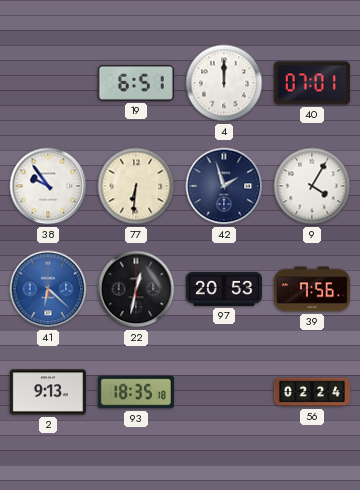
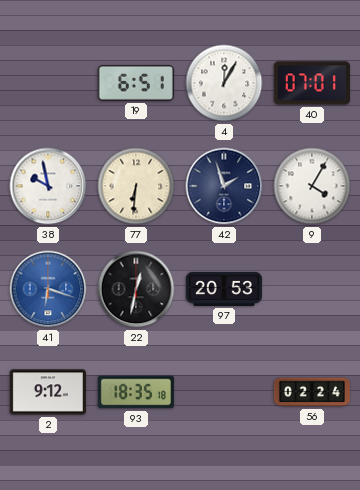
4: 12:00 -> 12:05 (224, 83)
38: 9:54 -> 9:58 (48, 186)
41: 6:22 -> 6:18 (48, 289)
39: 7:56 -> none (312, 289)
2: 9:13 -> 9:12 (48, 392)
